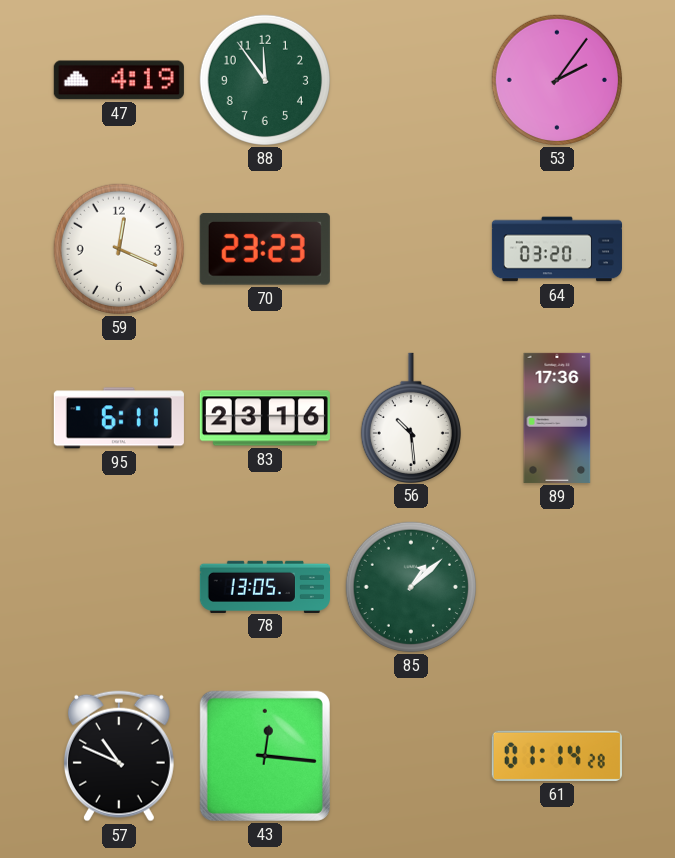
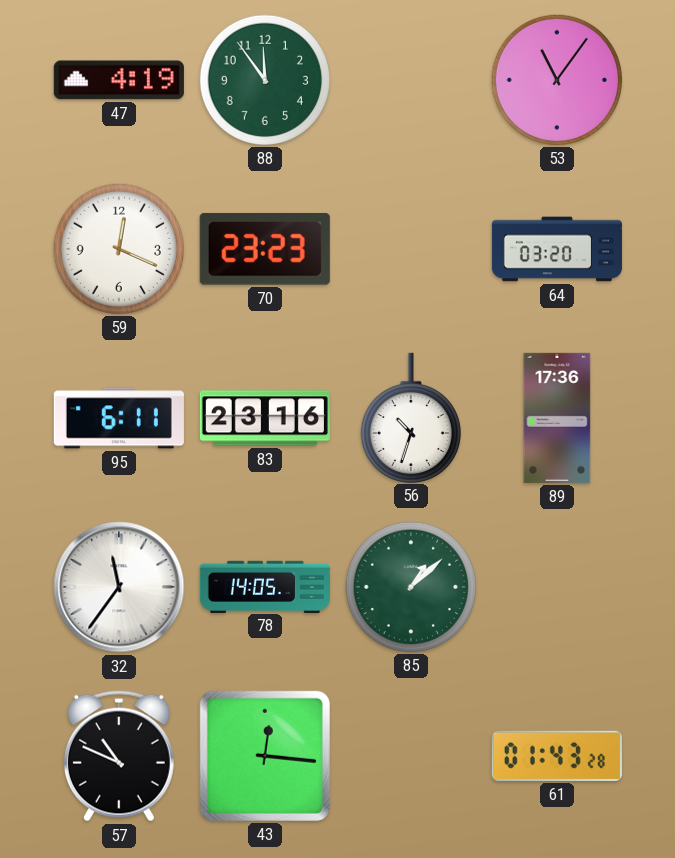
53: 2:06 -> 11:06 (557, 80)
56: 10:29 -> 10:33 (411, 417)
32: none -> 11:36 (119, 587)
78: 13:05 -> 14:05 (265, 586)
61: 01:14 -> 01:43 (557, 756)
